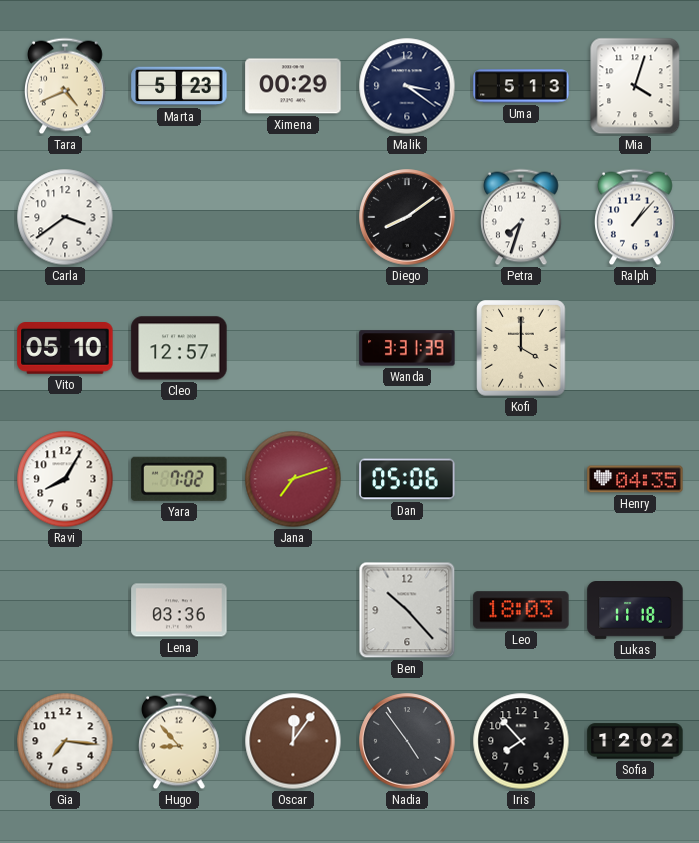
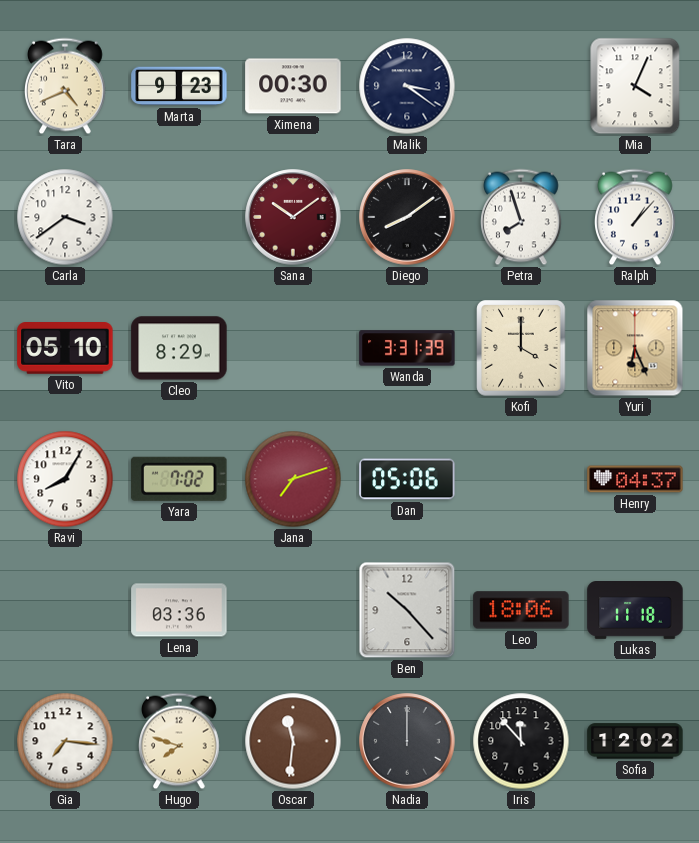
Marta: 5:23 -> 9:23 (179, 86)
Ximena: 00:29 -> 00:30 (293, 86)
Uma: 5:13 -> none (521, 86)
Mia: 4:03 -> 4:04 (635, 86)
Sana: none -> 10:09 (293, 217)
Petra: 7:33 -> 7:57 (522, 217)
Cleo: 12:57 -> 8:29 (179, 348)
Yuri: none -> 6:26 (635, 348)
Henry: 04:35 -> 04:37 (635, 479)
Leo: 18:03 -> 18:06 (521, 610)
Hugo: 8:53 -> 7:48 (180, 741)
Oscar: 12:06 -> 11:31 (293, 741)
Nadia: 4:54 -> 12:00 (407, 741)
Iris: 7:53 -> 11:53 (521, 741)
